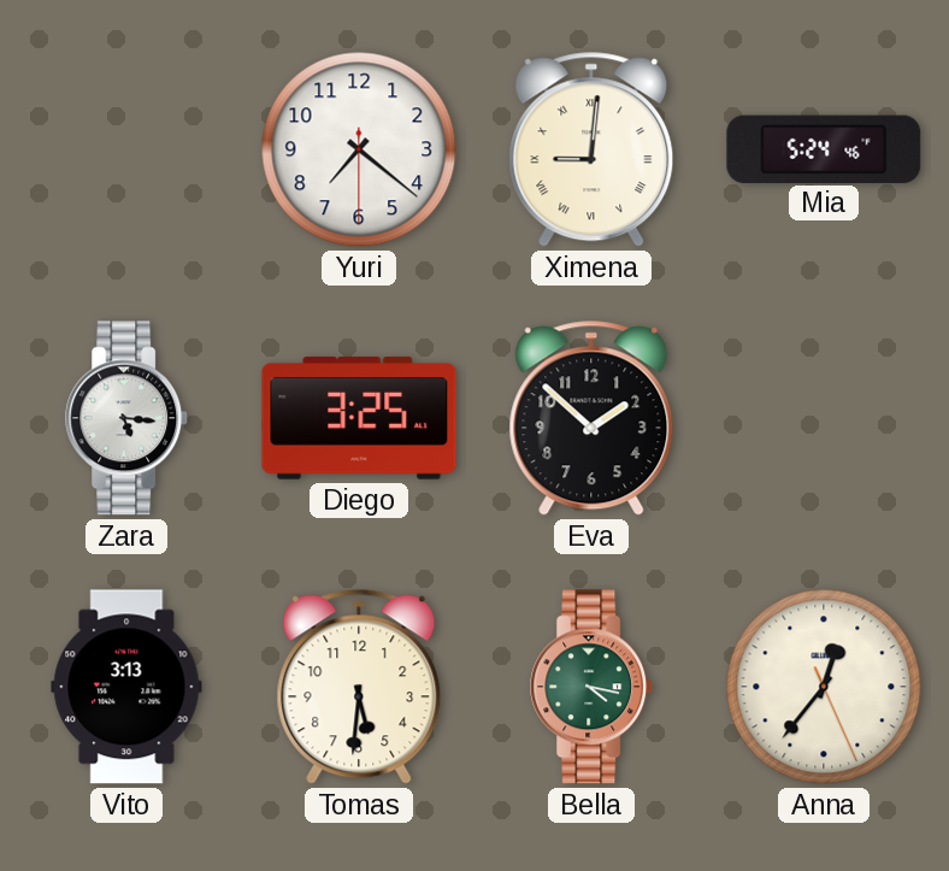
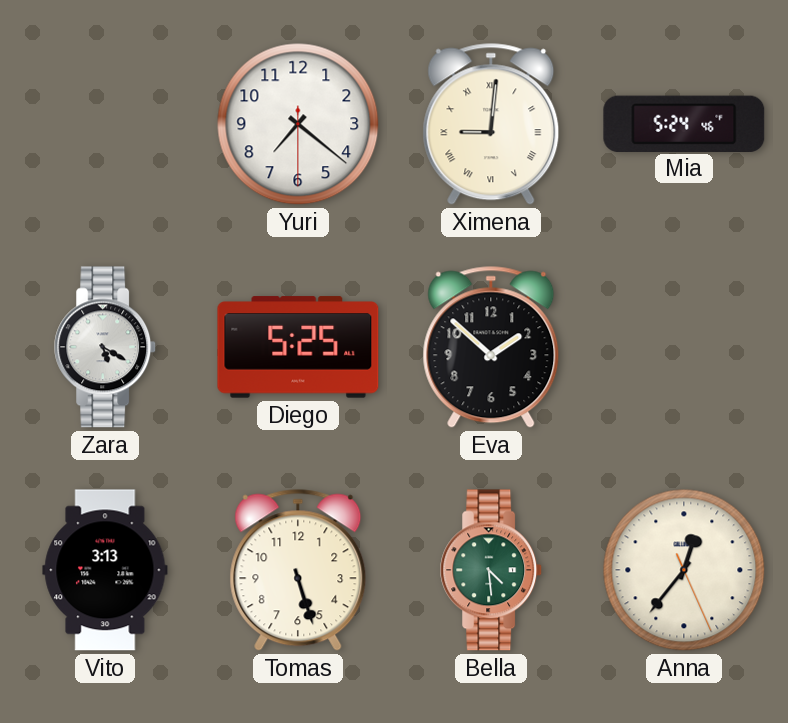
Zara: 5:16 -> 5:20 (106, 347)
Diego: 3:25 -> 5:25 (298, 347)
Tomas: 5:31 -> 5:27 (298, 570)
Bella: 4:17 -> 4:29 (492, 570)
